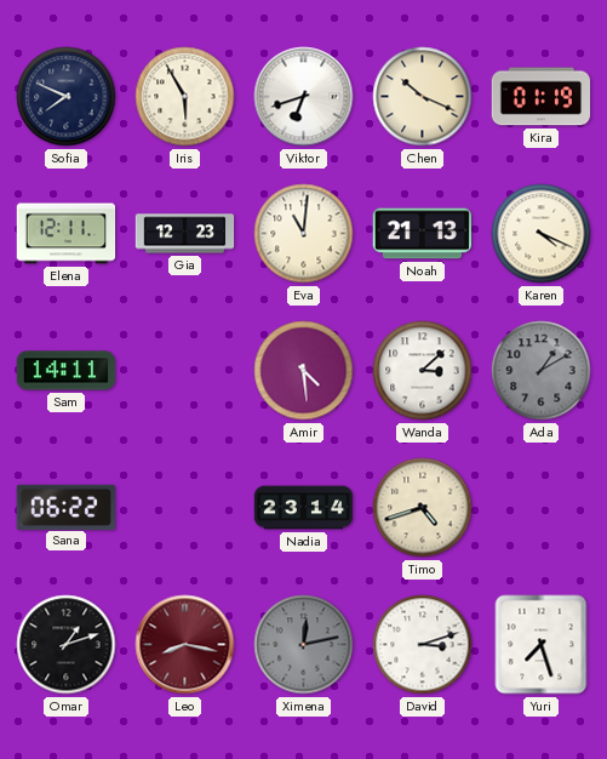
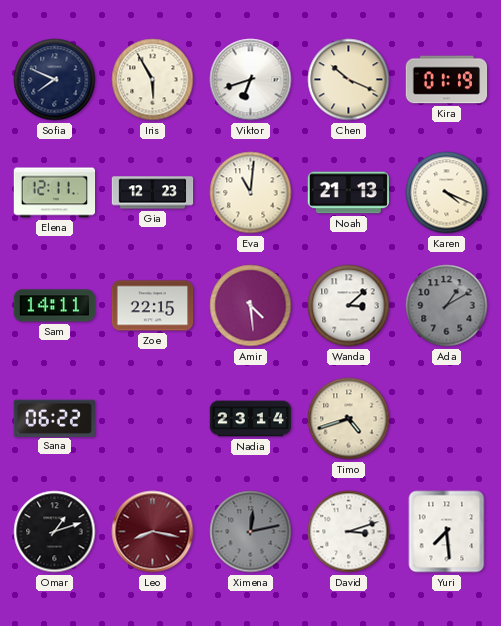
Zoe: none -> 22:15 (153, 306)
Yuri: 7:27 -> 7:29 (447, 532)
